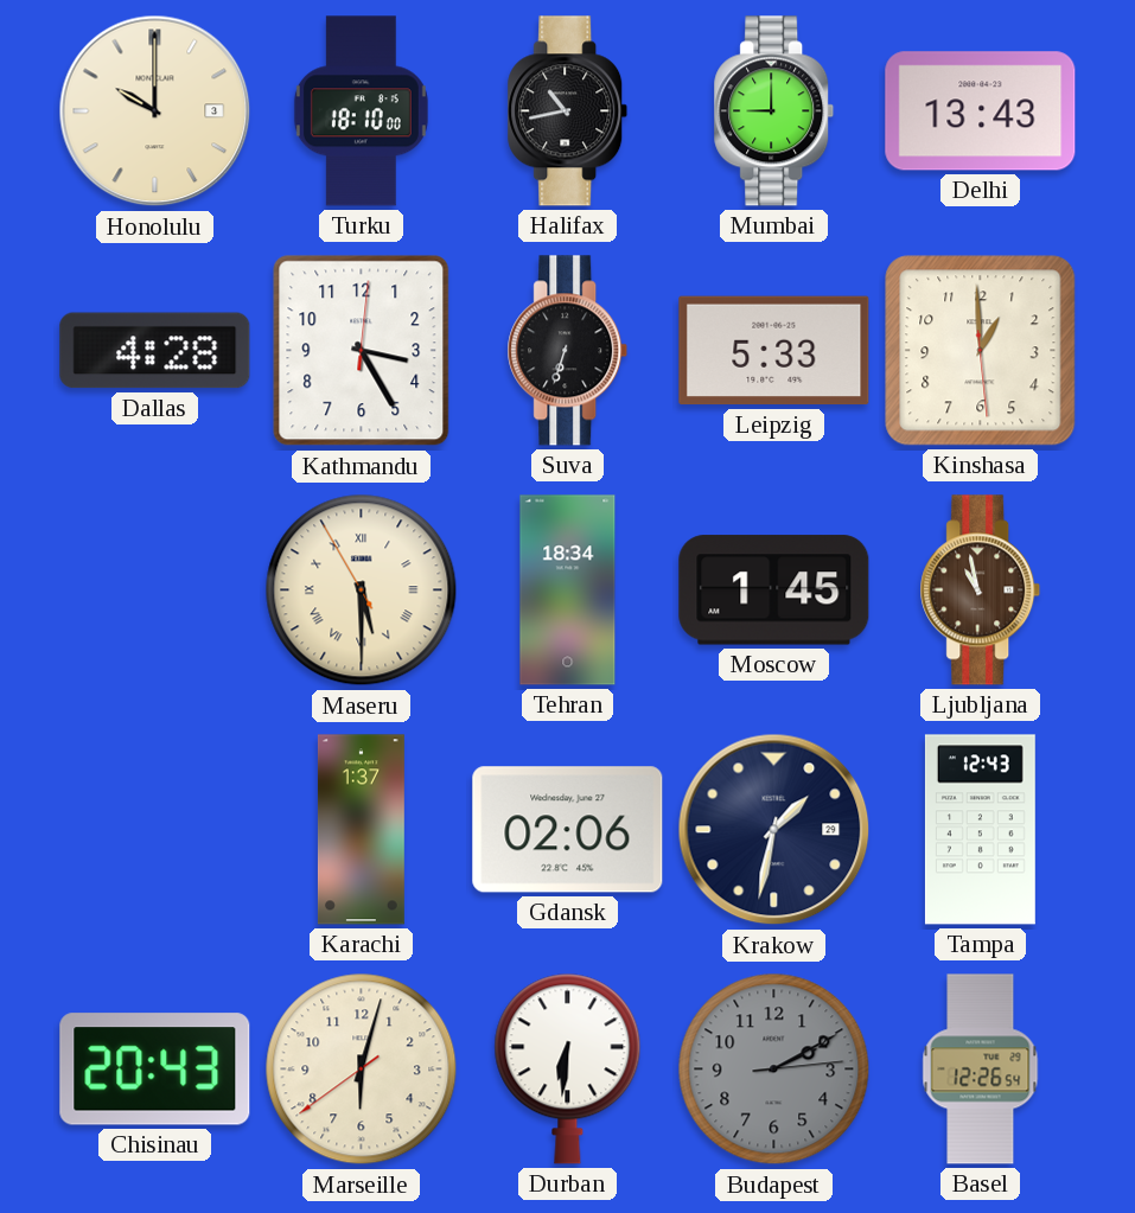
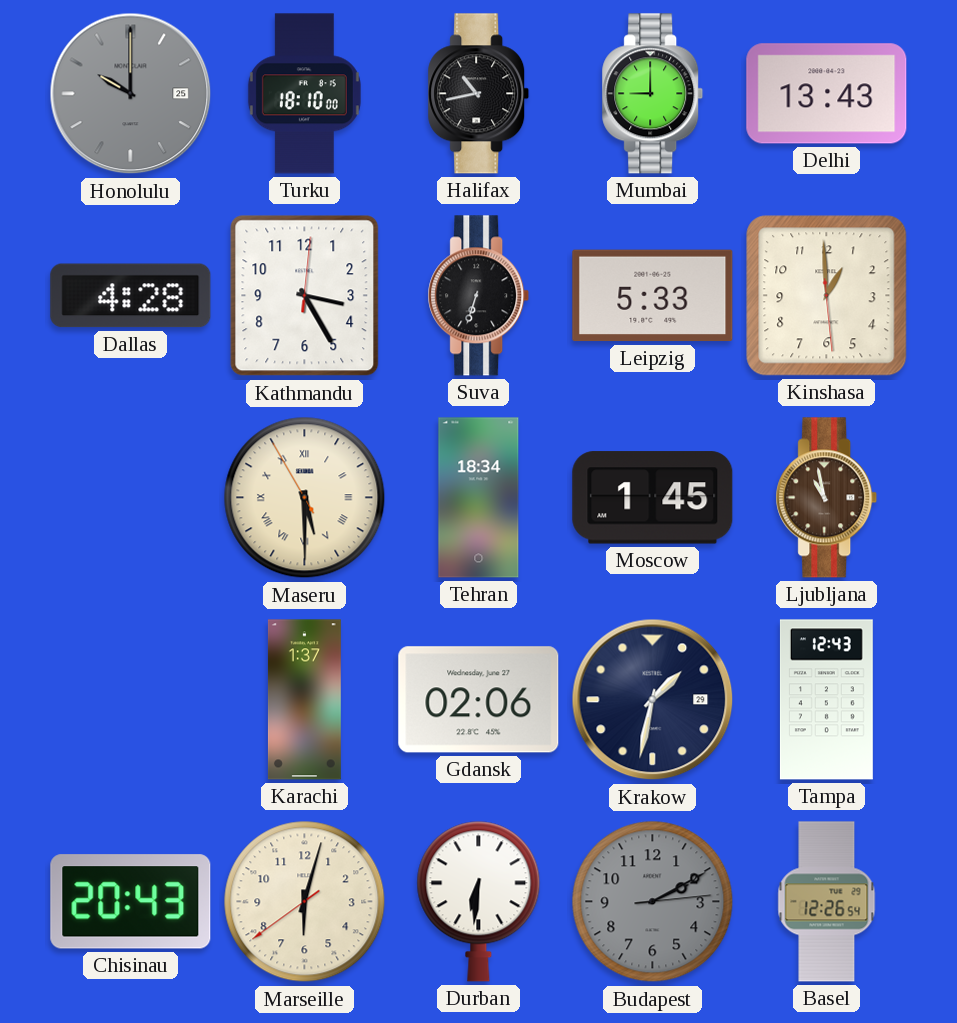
Honolulu date: 3 -> 25 (131, 94)
Honolulu dial: cream -> grey (131, 94)
